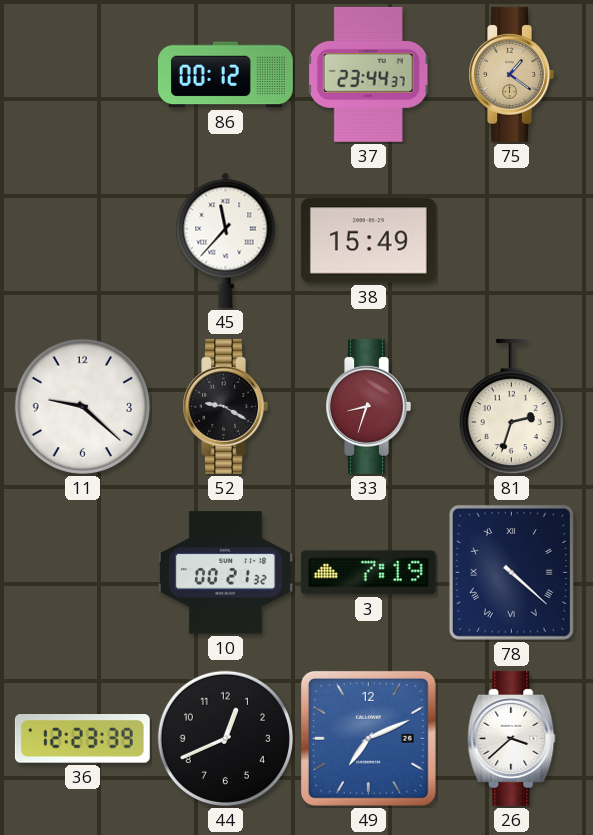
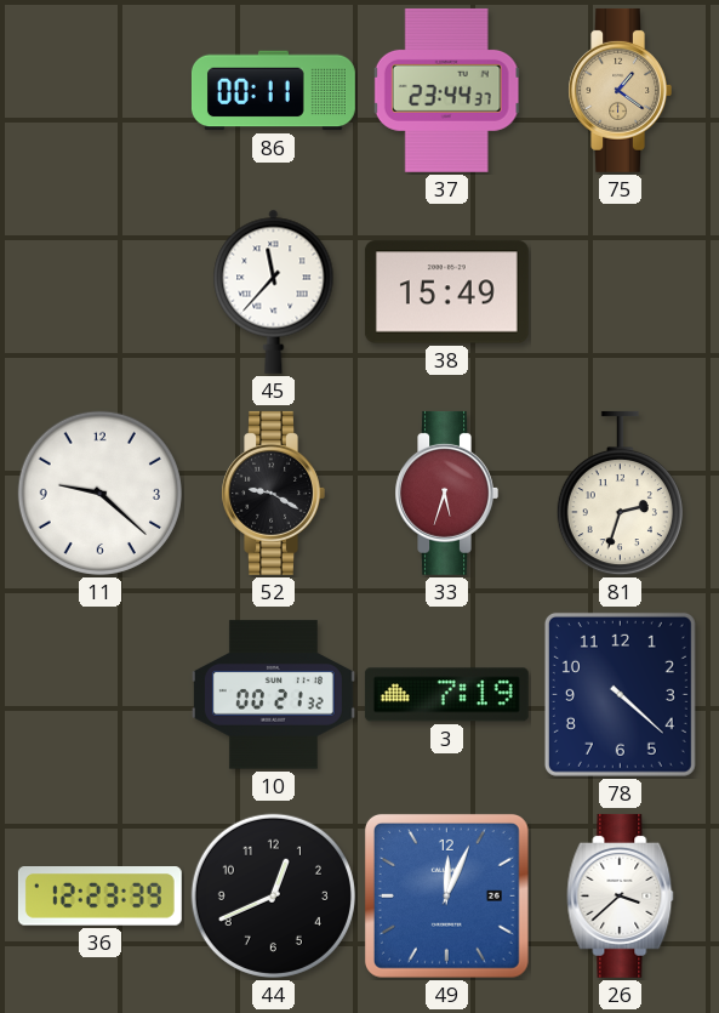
86: 00:12 -> 00:11 (273, 91)
33: 8:33 -> 5:33 (446, 493)
78 numerals: Roman -> Arabic (620, 694)
49: 7:11 -> 12:04 (446, 895)
